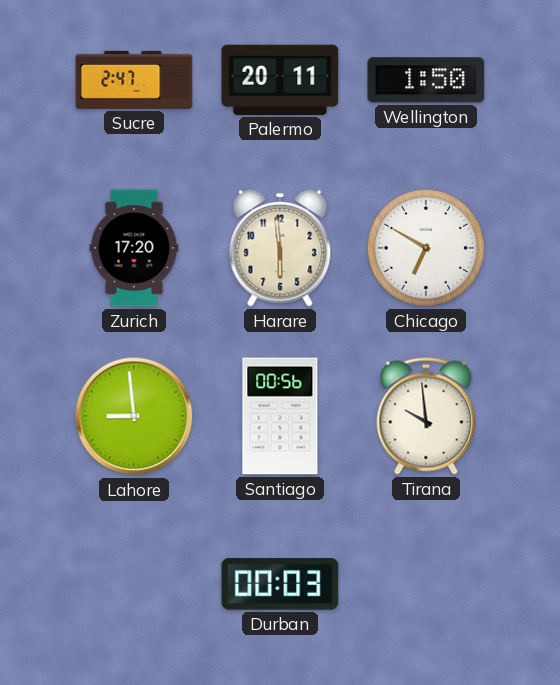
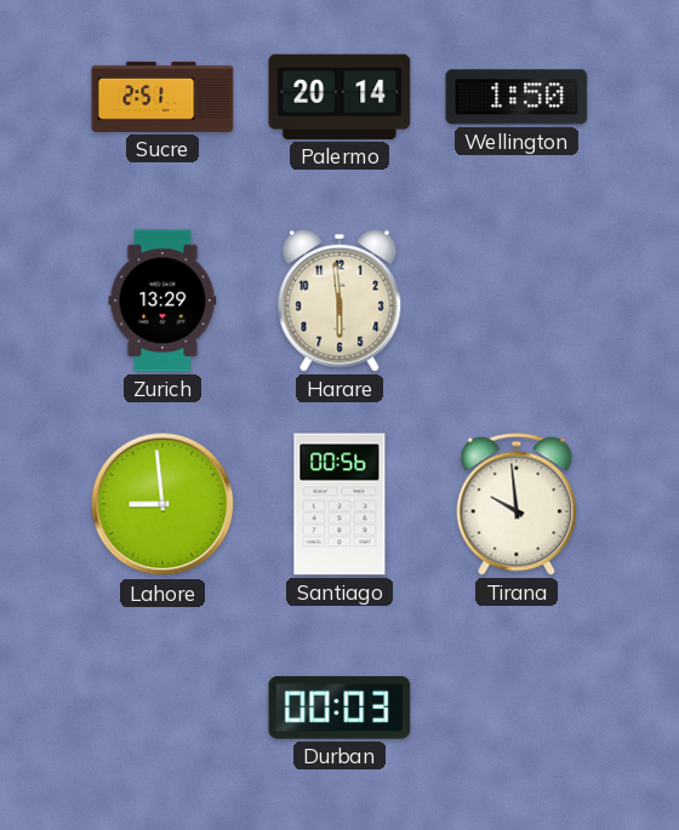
Sucre: 2:47 -> 2:51 (162, 97)
Palermo: 20:11 -> 20:14 (339, 97)
Zurich: 17:20 -> 13:29 (162, 300)
Chicago: 6:50 -> none (426, 248)
